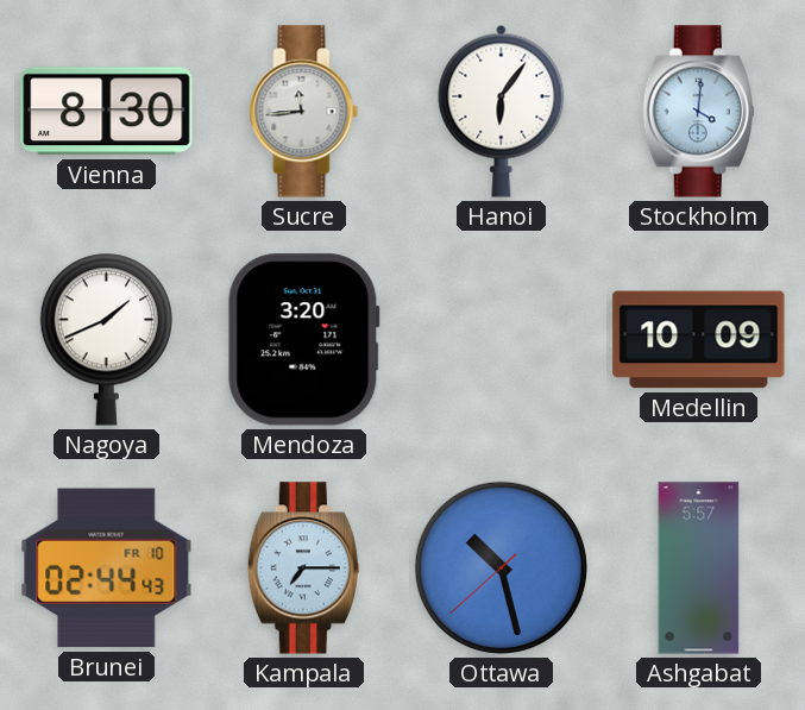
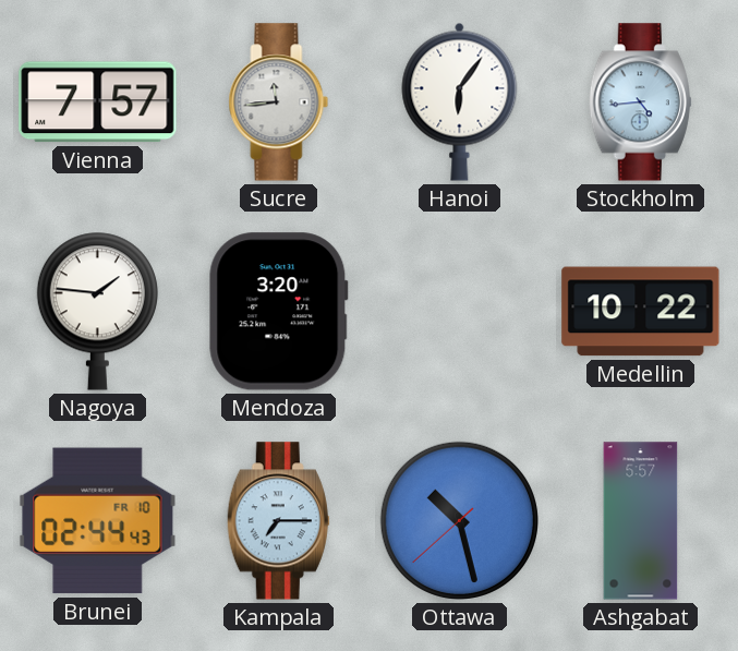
Vienna: 8:30 -> 7:57 (98, 103)
Stockholm: 4:01 -> 4:44 (640, 103)
Nagoya: 1:41 -> 1:46 (97, 311)
Medellin: 10:09 -> 10:22 (641, 312)
